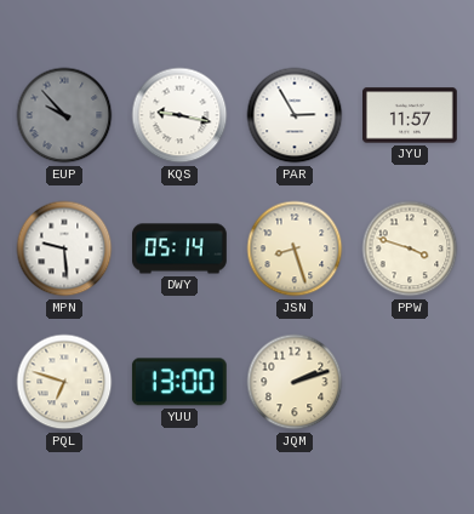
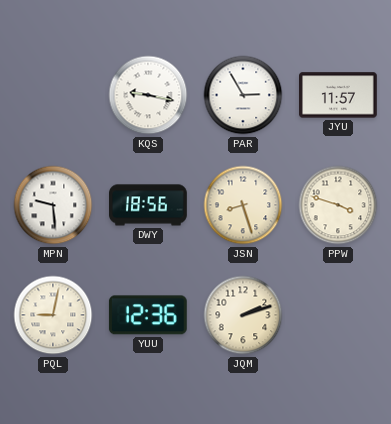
EUP: 9:53 -> none (64, 115)
DWY: 05:14 -> 18:56 (148, 205)
PQL: 6:48 -> 9:02 (53, 315)
YUU: 13:00 -> 12:36 (148, 315)
